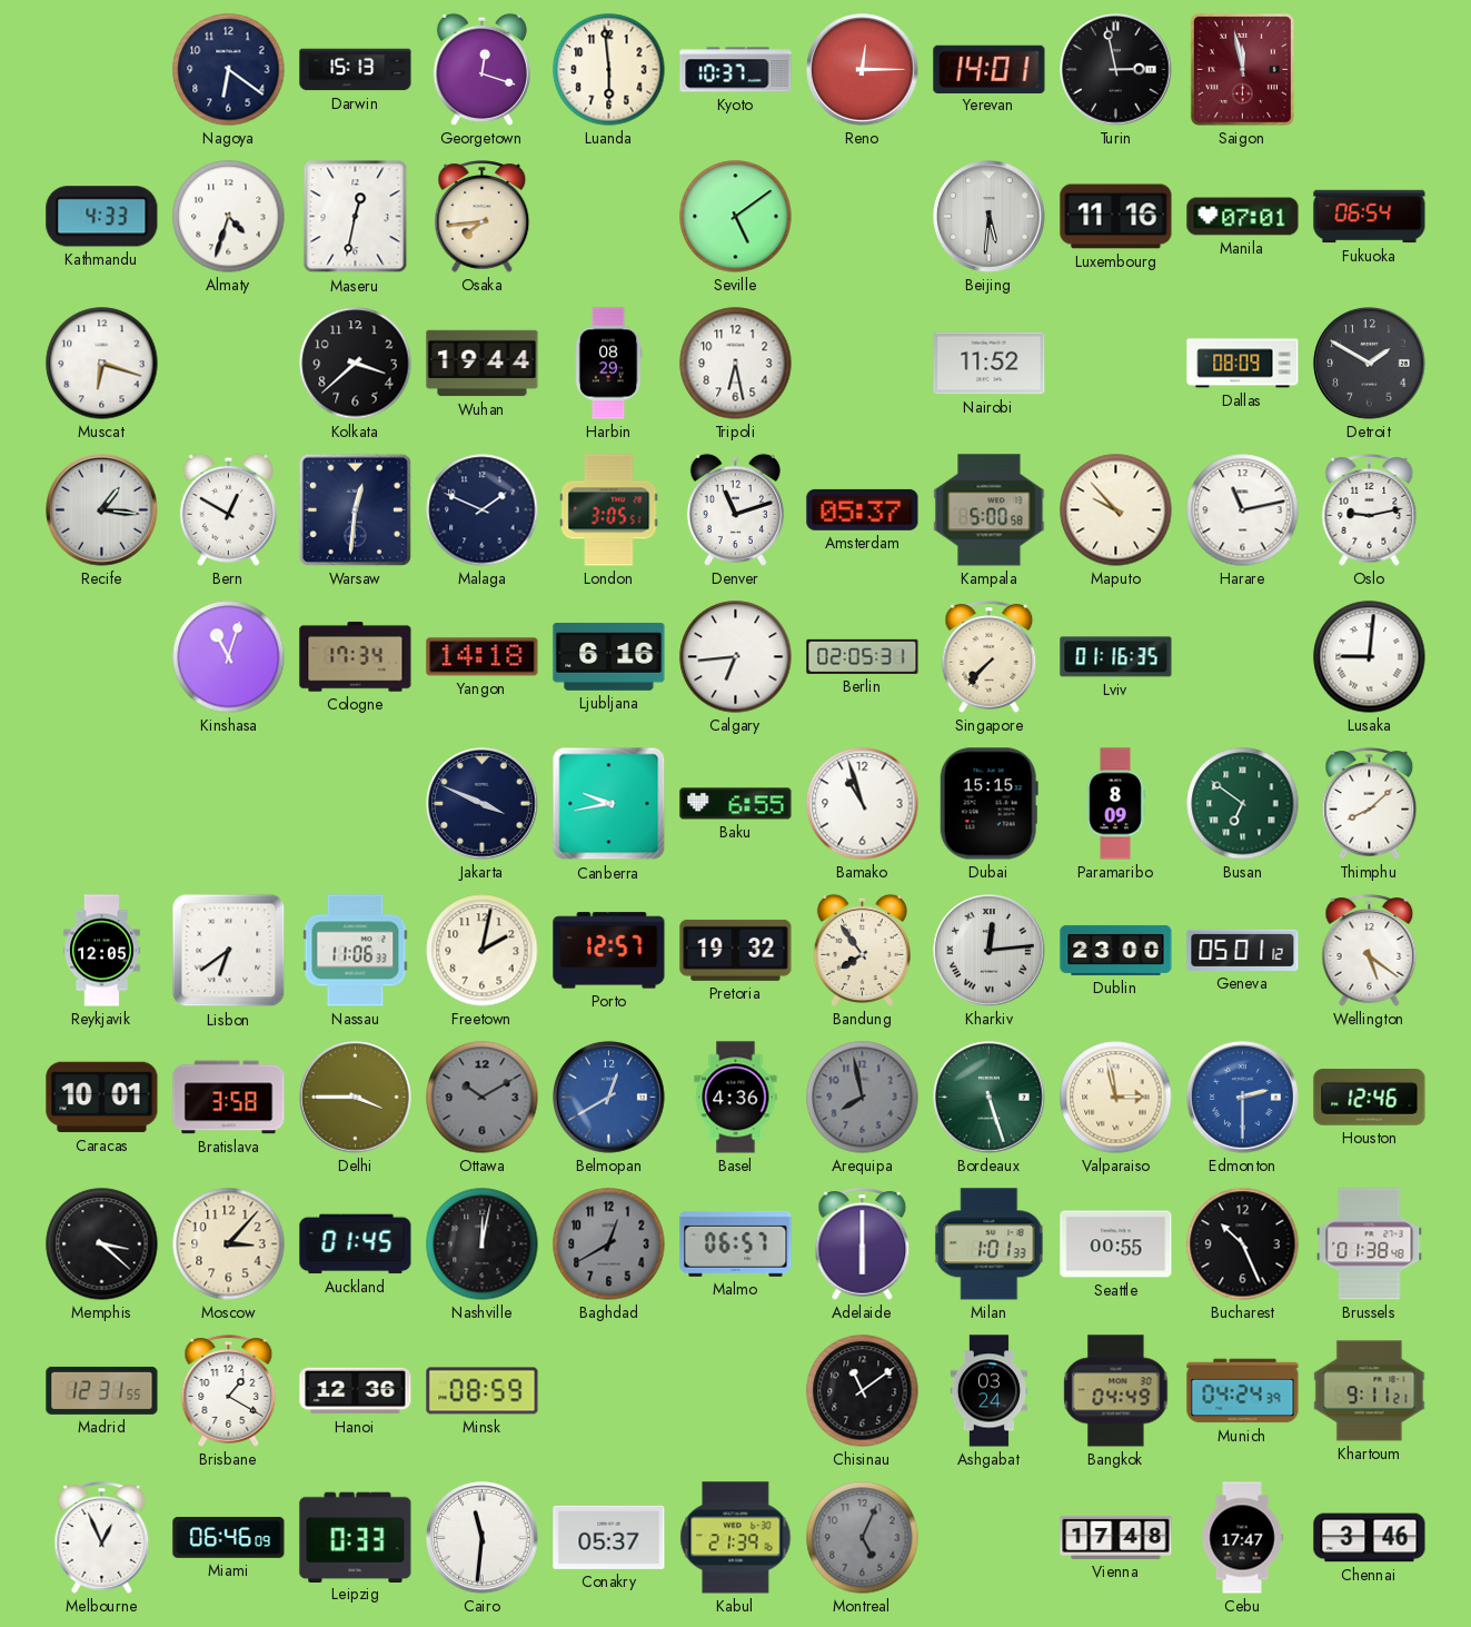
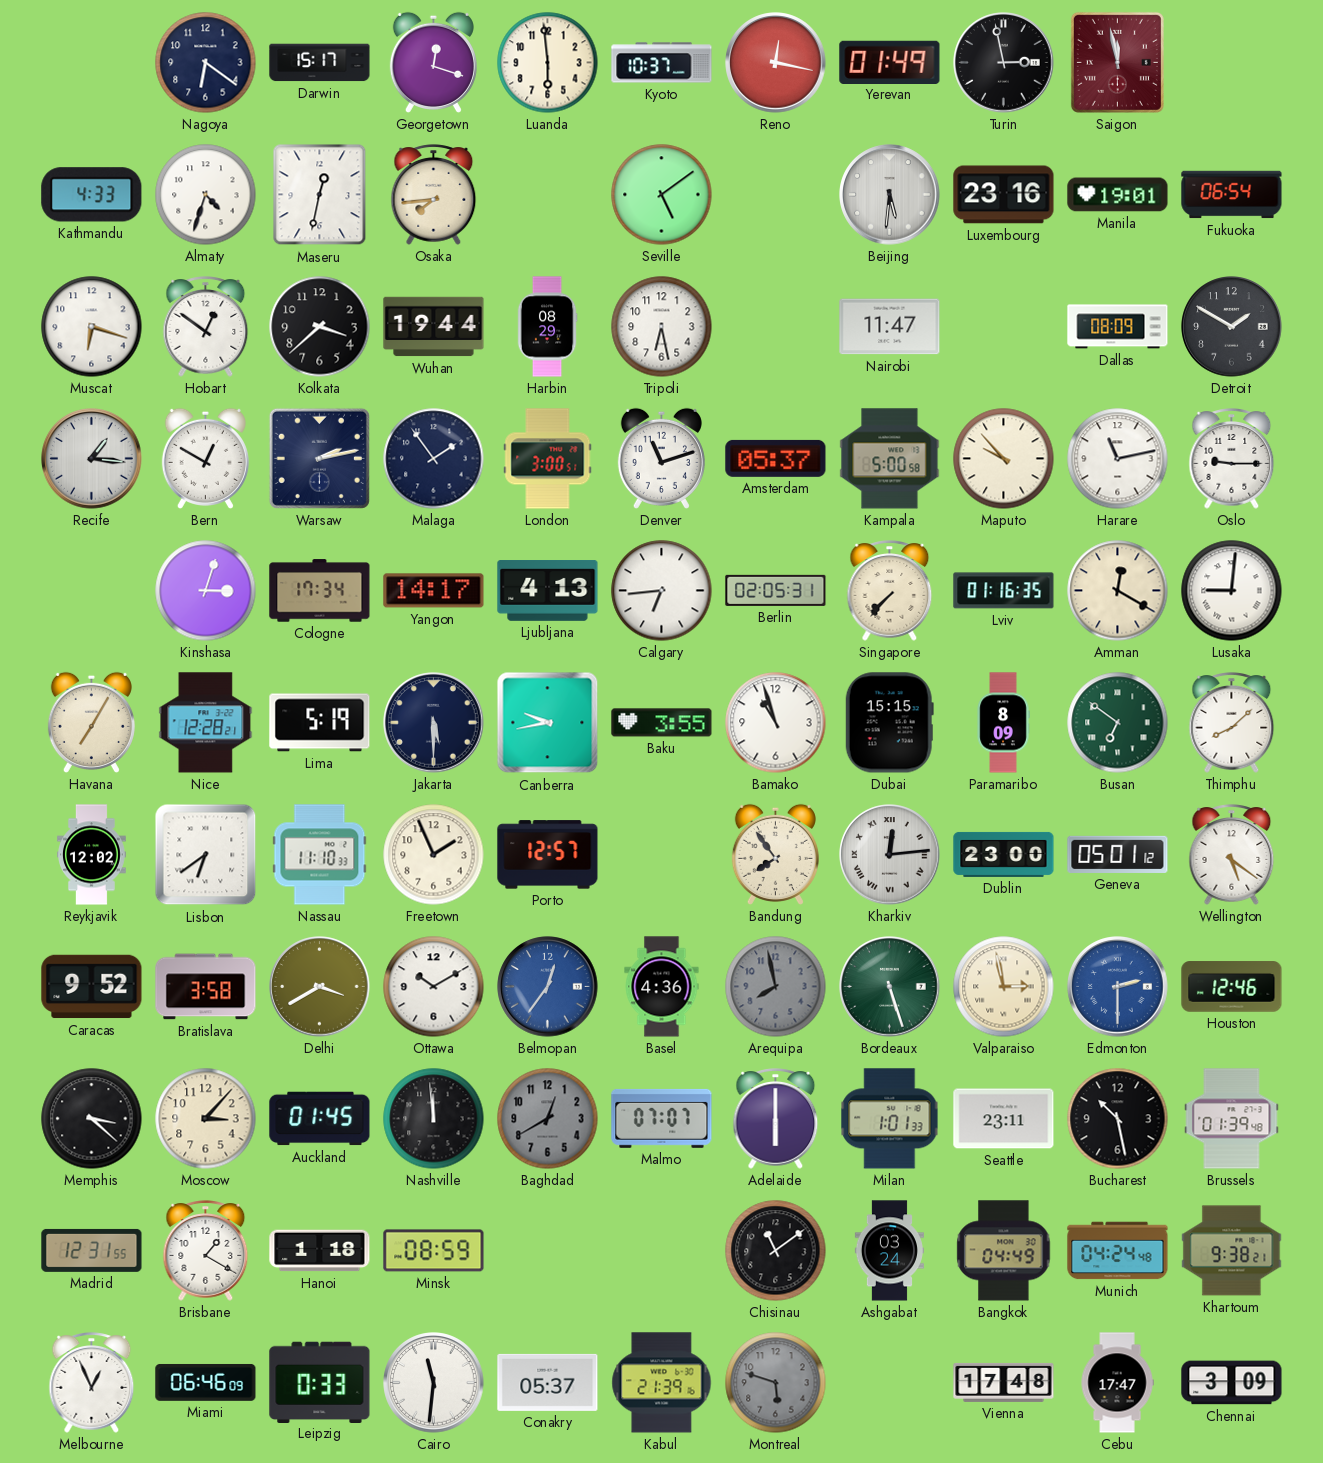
Darwin: 15:13 -> 15:17 (320, 63)
Reno: 12:15 -> 12:17 (776, 63)
Yerevan: 14:01 -> 01:49 (890, 62)
Luxembourg: 11:16 -> 23:16 (1004, 195)
Manila: 07:01 -> 19:01 (1118, 195)
Hobart: none -> 12:51 (206, 327)
Nairobi: 11:52 -> 11:47 (890, 327)
Warsaw: 12:31 -> 2:13 (319, 458)
Malaga: 1:49 -> 1:54 (434, 459)
London: 3:05 -> 3:00 (548, 459)
Oslo: 9:13 -> 9:15 (1232, 459)
Kinshasa: 11:03 -> 3:03 (206, 591)
Yangon: 14:18 -> 14:17 (434, 591)
Ljubljana: 6:16 -> 4:13 (548, 591)
Amman: none -> 12:20 (1118, 591)
Havana: none -> 7:05 (91, 722)
Nice: none -> 12:28 (206, 723)
Lima: none -> 5:19 (320, 723)
Jakarta: 3:49 -> 5:30 (434, 723)
Baku: 6:55 -> 3:55 (662, 723)
Reykjavik: 12:05 -> 12:02 (92, 855)
Nassau: 11:06 -> 11:10 (320, 855)
Freetown: 2:02 -> 1:56 (434, 855)
Pretoria: 19:32 -> none (736, 950)
Caracas: 10:01 -> 9:52 (92, 987)
Delhi: 3:45 -> 3:40 (320, 987)
Ottawa dial: grey -> white (434, 987)
Belmopan: 12:40 -> 12:36 (548, 987)
Nashville: 12:02 -> 11:59 (434, 1119)
Malmo: 06:57 -> 07:07 (662, 1118)
Seattle: 00:55 -> 23:11 (1004, 1119)
Bucharest: 10:26 -> 10:28 (1118, 1119)
Brussels: 01:38 -> 01:39 (1232, 1119)
Hanoi: 12:36 -> 1:18 (320, 1251)
Munich: 04:24:39 -> 04:24:48 (1118, 1251)
Khartoum: 9:11 -> 9:38 (1232, 1251)
Montreal: 5:04 -> 5:48 (776, 1383)
Chennai: 3:46 -> 3:09 (1232, 1383)
